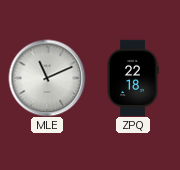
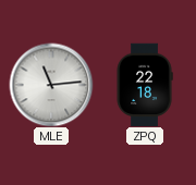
MLE: 11:11 -> 11:14 (51, 85)
